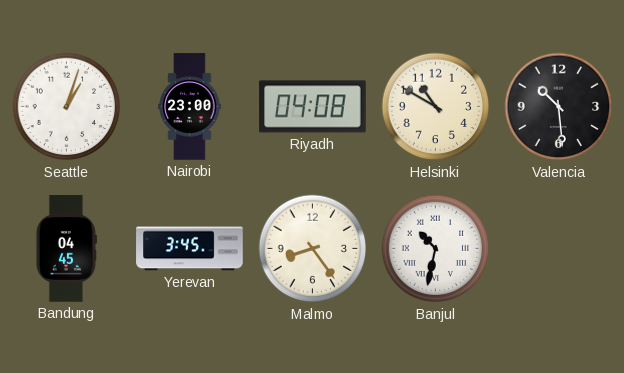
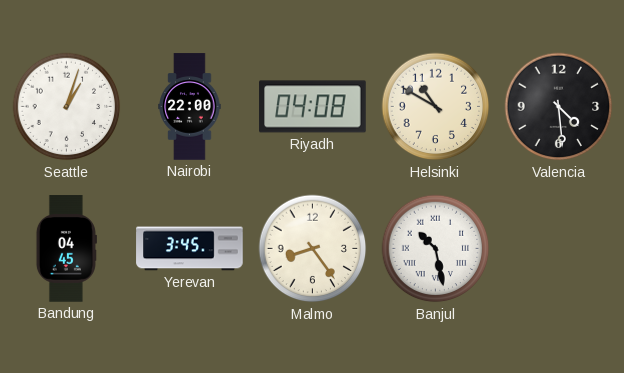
Nairobi: 23:00 -> 22:00 (190, 107)
Valencia: 10:29 -> 4:29 (559, 107)
Banjul: 10:32 -> 10:28 (436, 249)
